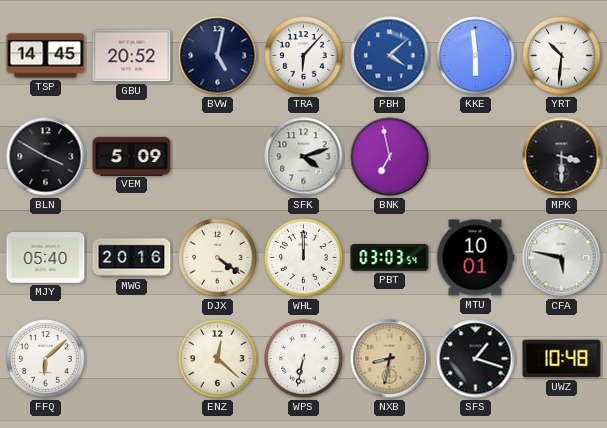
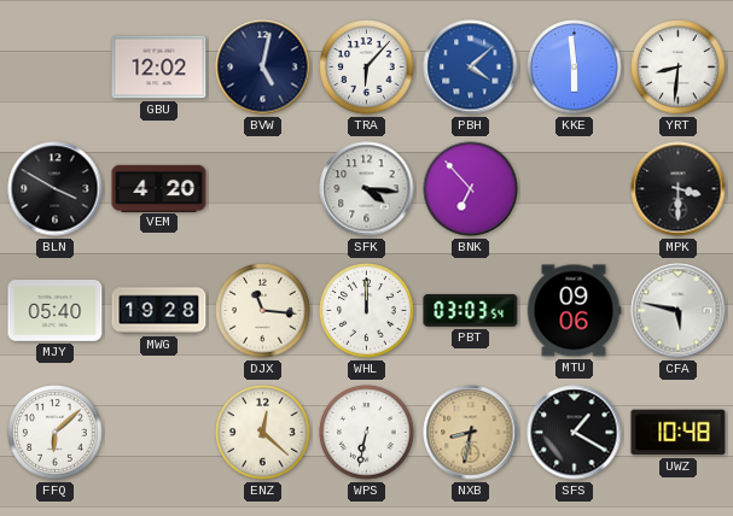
TSP: 14:45 -> none (46, 56)
GBU: 20:52 -> 12:02 (159, 68)
YRT: 10:31 -> 8:31 (679, 68)
VEM: 5:09 -> 4:20 (159, 188)
SFK: 4:12 -> 4:16 (367, 189)
BNK: 6:58 -> 6:53 (471, 189)
MWG: 20:16 -> 19:28 (159, 311)
DJX: 4:21 -> 11:16 (263, 311)
MTU: 10:01 -> 09:06 (574, 311)
SFS: 1:18 -> 1:20 (575, 433)
